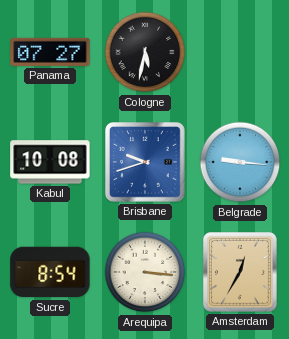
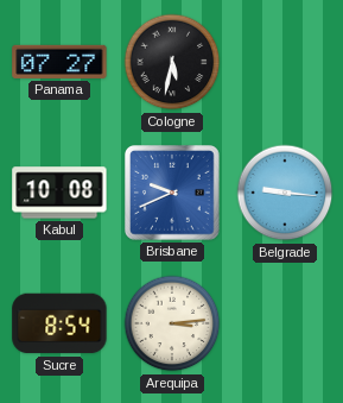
Brisbane: 9:42 -> 9:41 (172, 193)
Arequipa: 3:16 -> 3:14 (172, 323)
Amsterdam: 12:35 -> none (241, 273)
